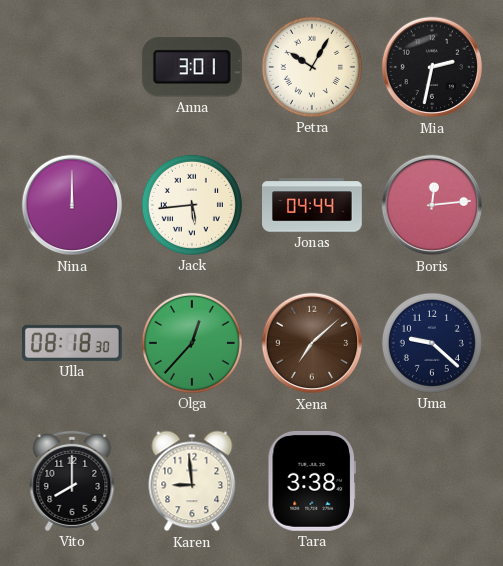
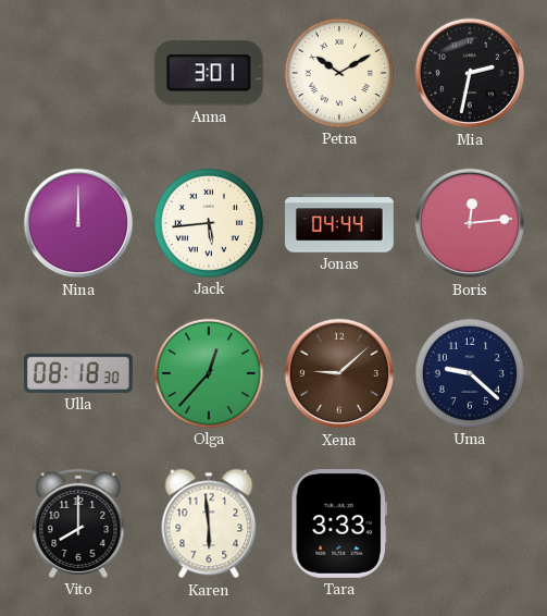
Petra: 10:05 -> 10:10 (339, 73)
Xena: 7:08 -> 9:08 (339, 373)
Karen: 8:59 -> 5:59 (209, 523)
Tara: 3:38 -> 3:33 (338, 523)
